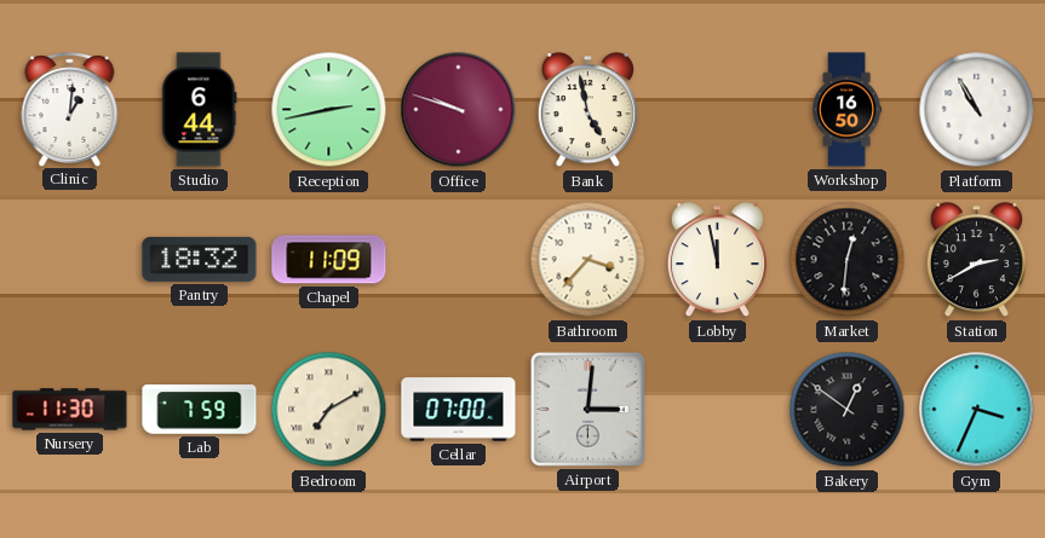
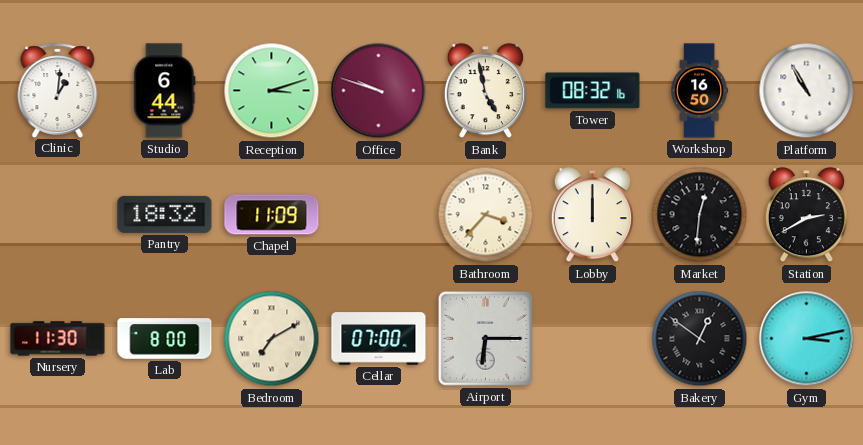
Reception: 2:43 -> 3:12 (272, 91)
Tower: none -> 08:32 (593, 91)
Lobby: 11:58 -> 12:00 (592, 215)
Lab: 7:59 -> 8:00 (165, 339)
Airport: 3:01 -> 6:15 (485, 338)
Gym: 3:34 -> 3:13 (807, 339)
